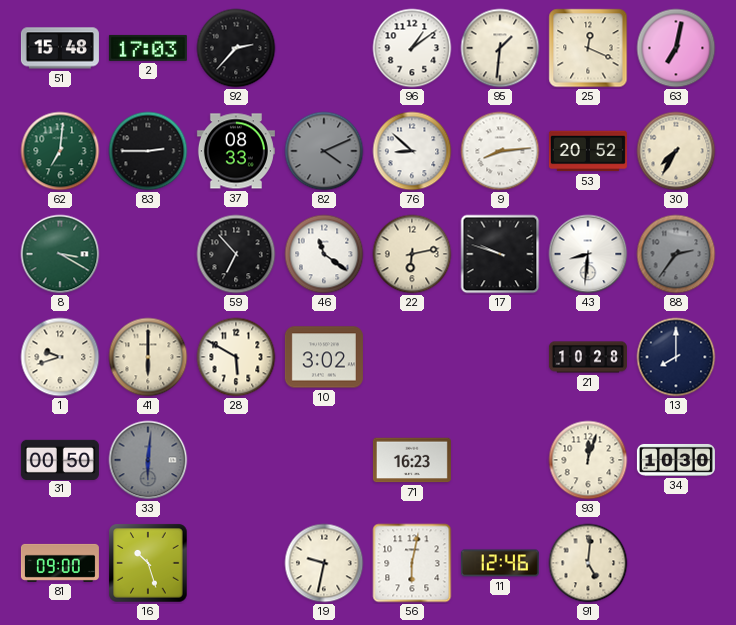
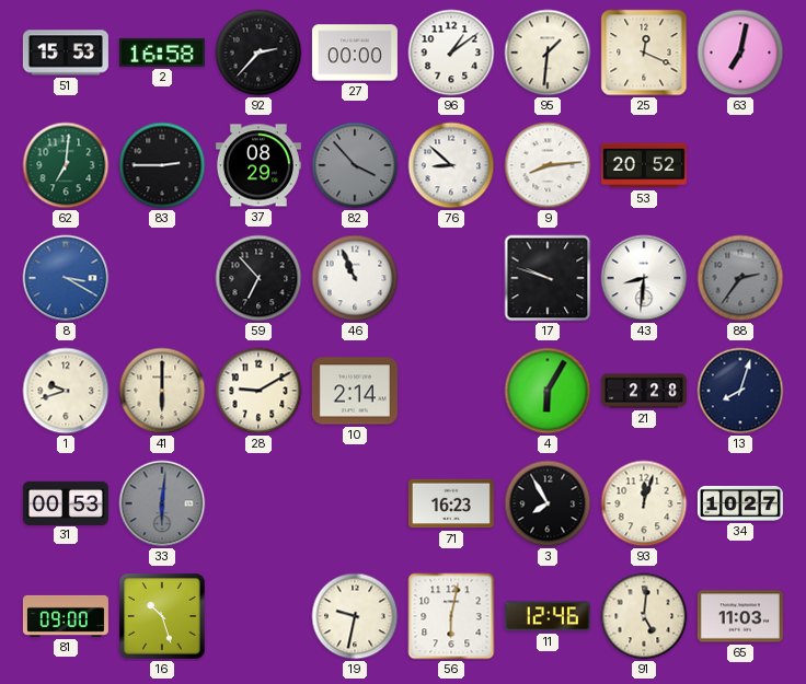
51: 15:48 -> 15:53 (66, 53)
2: 17:03 -> 16:58 (162, 53)
27: none -> 00:00 (355, 53)
37: 08:33 -> 08:29 (258, 165)
82: 4:11 -> 3:53 (355, 165)
30: 7:35 -> none (676, 151)
8 dial: green -> blue (66, 278)
46: 11:21 -> 10:56 (355, 278)
22: 6:13 -> none (412, 254)
28: 5:50 -> 9:10 (258, 391)
10: 3:02 -> 2:14 (355, 391)
4: none -> 6:05 (548, 391)
21: 10:28 -> 2:28 (644, 391)
13: 8:00 -> 8:03 (740, 391)
31: 00:50 -> 00:53 (66, 502)
3: none -> 7:55 (548, 503)
34: 10:30 -> 10:27 (740, 503)
65: none -> 11:03 (740, 616)
